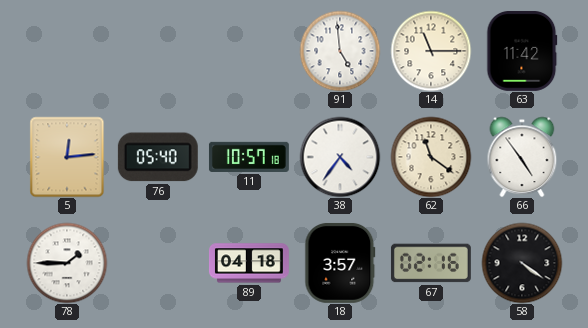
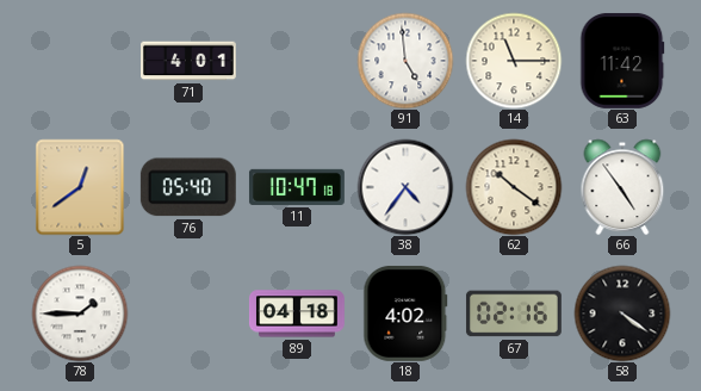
71: none -> 4:01 (190, 61)
5: 12:14 -> 12:39 (80, 187)
11: 10:57 -> 10:47 (297, 187)
62: 11:21 -> 10:21 (514, 187)
18: 3:57 -> 4:02 (405, 314)
